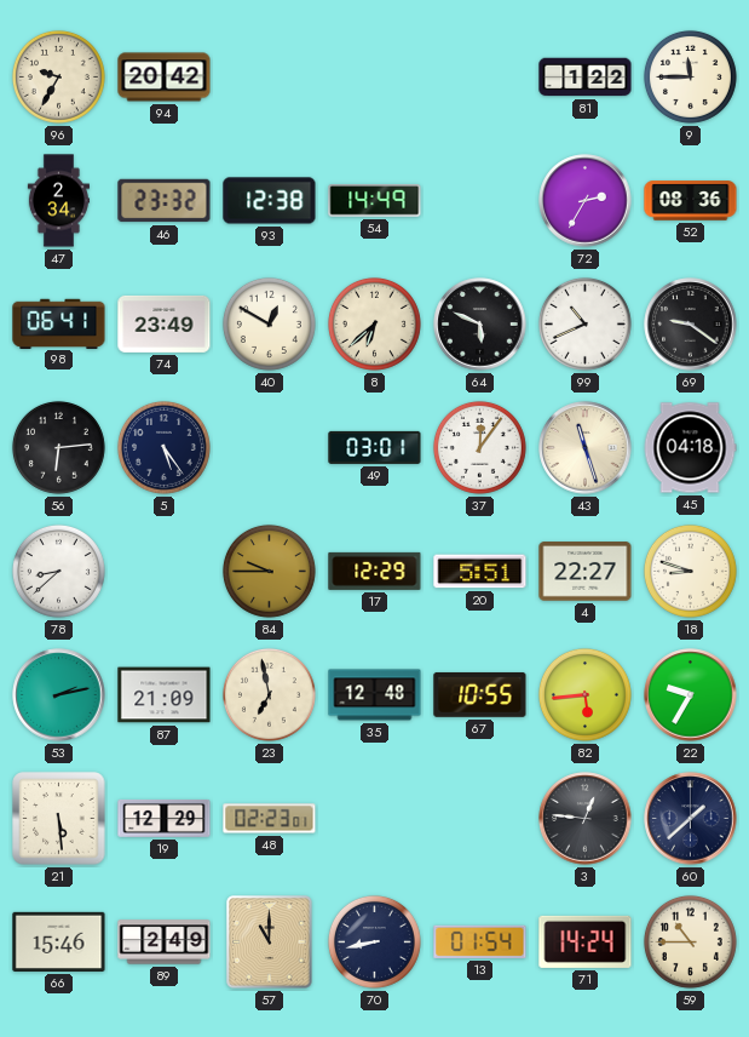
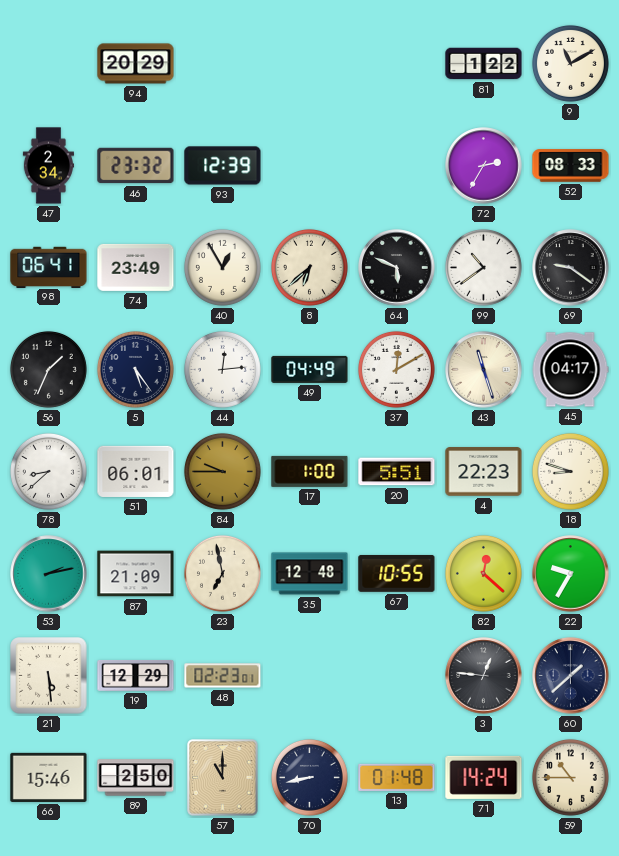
96: 9:35 -> none (58, 76)
94: 20:42 -> 20:29 (136, 64)
9: 11:45 -> 11:10 (570, 63)
93: 12:38 -> 12:39 (223, 166)
54: 14:49 -> none (375, 201)
52: 08:36 -> 08:33 (571, 166)
40: 12:50 -> 12:55 (222, 267)
99: 10:41 -> 10:39 (483, 267)
56: 6:14 -> 1:34 (48, 369)
44: none -> 12:14 (222, 369)
49: 03:01 -> 04:49 (310, 369)
37: 12:06 -> 12:10 (396, 369)
45: 04:18 -> 04:17 (570, 370)
51: none -> 06:01 (136, 471)
17: 12:29 -> 1:00 (310, 471)
4: 22:27 -> 22:23 (484, 472)
82: 5:44 -> 12:22 (483, 573)
89: 2:49 -> 2:50 (136, 778)
13: 01:54 -> 01:48 (397, 777)
